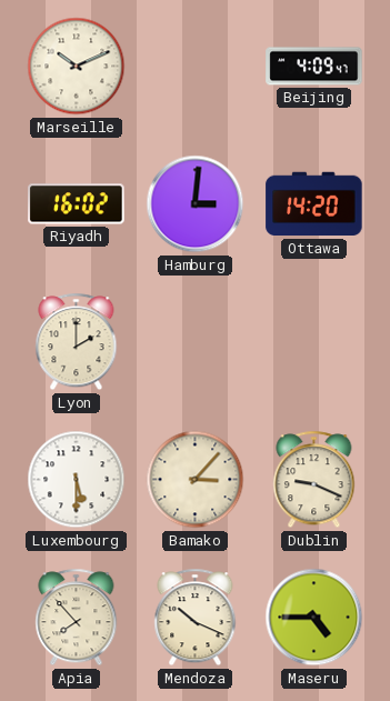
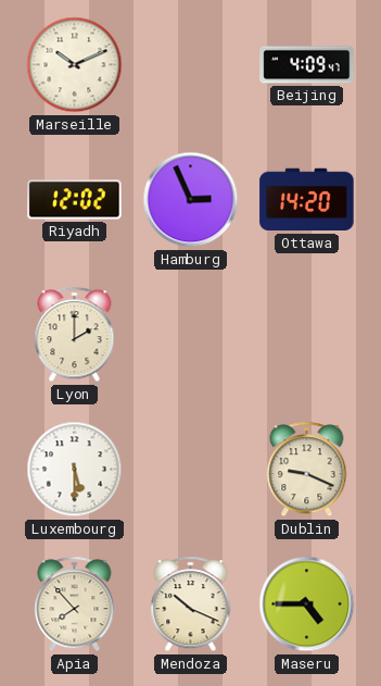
Riyadh: 16:02 -> 12:02 (75, 200)
Hamburg: 3:01 -> 2:56 (191, 200)
Bamako: 3:07 -> none (196, 480)
